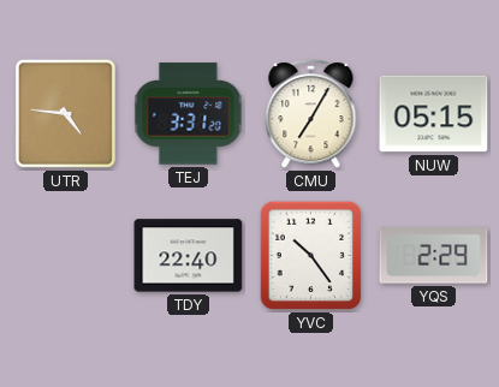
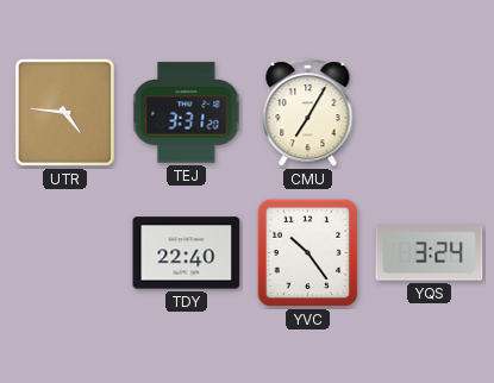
NUW: 05:15 -> none (434, 114)
YQS: 2:29 -> 3:24 (430, 253)
